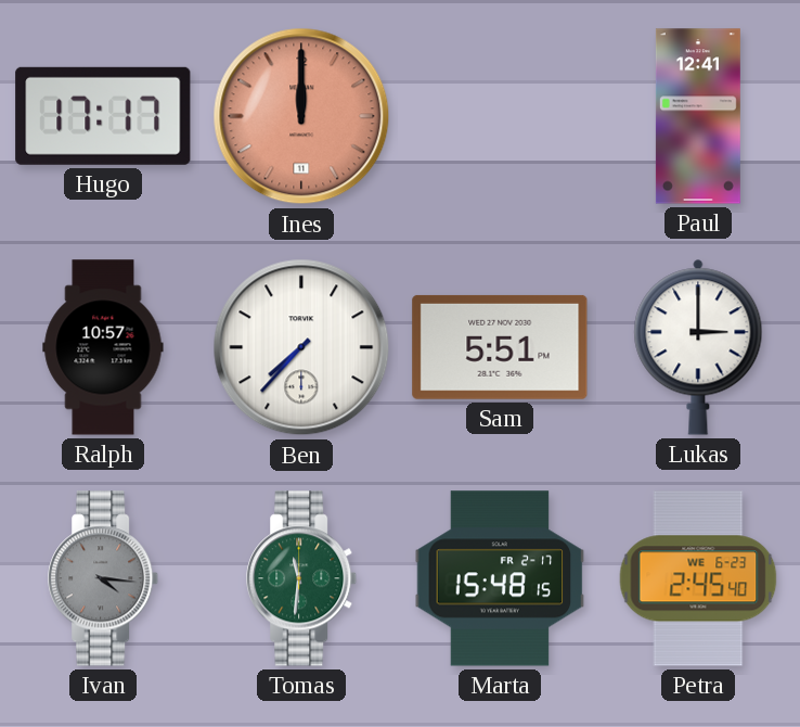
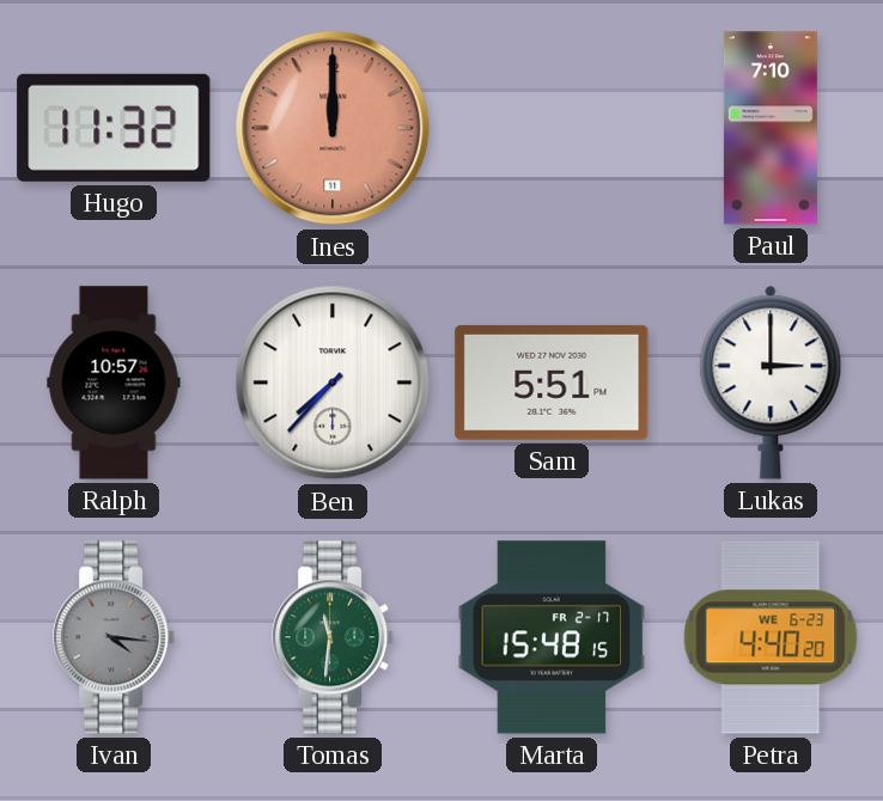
Hugo: 17:17 -> 11:32 (114, 128)
Paul: 12:41 -> 7:10 (771, 128)
Petra: 2:45 -> 4:40 (771, 637)
